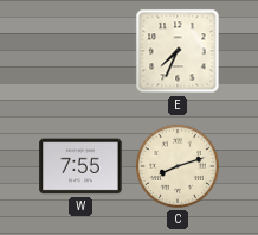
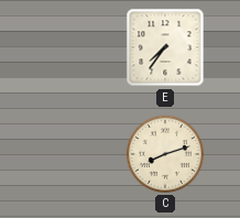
E: 7:34 -> 7:36 (165, 47)
W: 7:55 -> none (80, 166)
